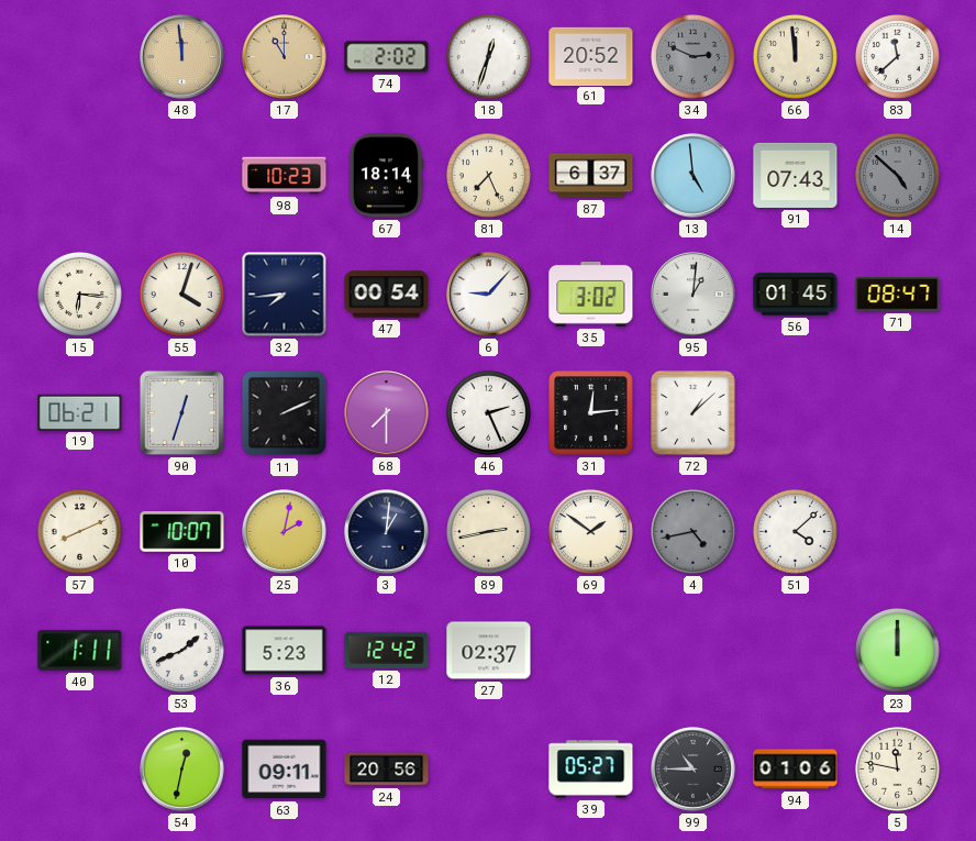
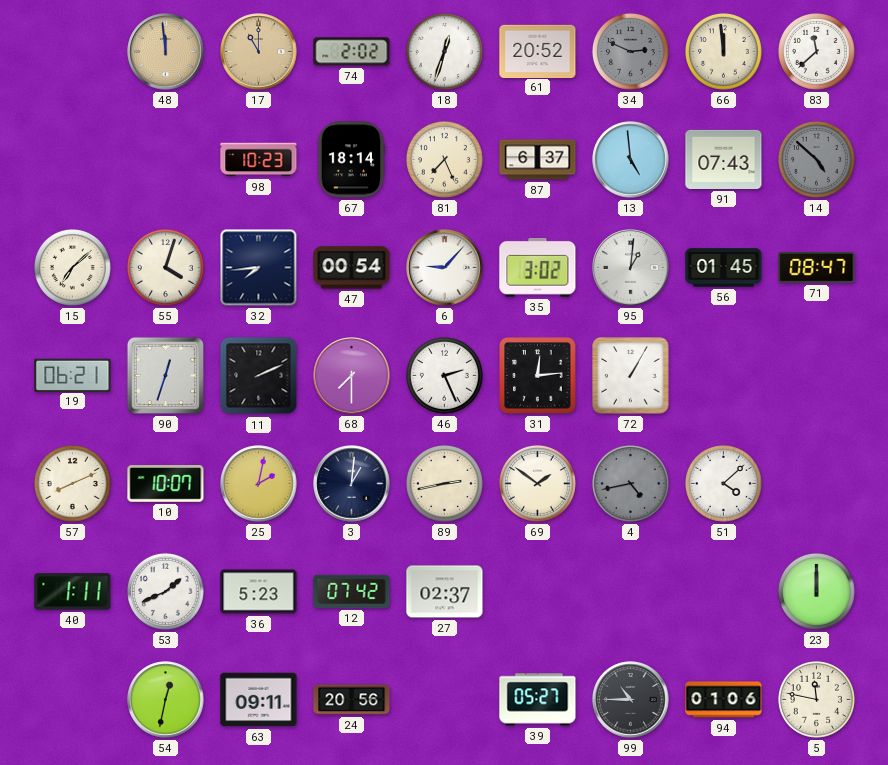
15: 6:16 -> 7:08 (72, 267)
72: 1:08 -> 1:05 (631, 376)
12: 12:42 -> 07:42 (352, 591)
